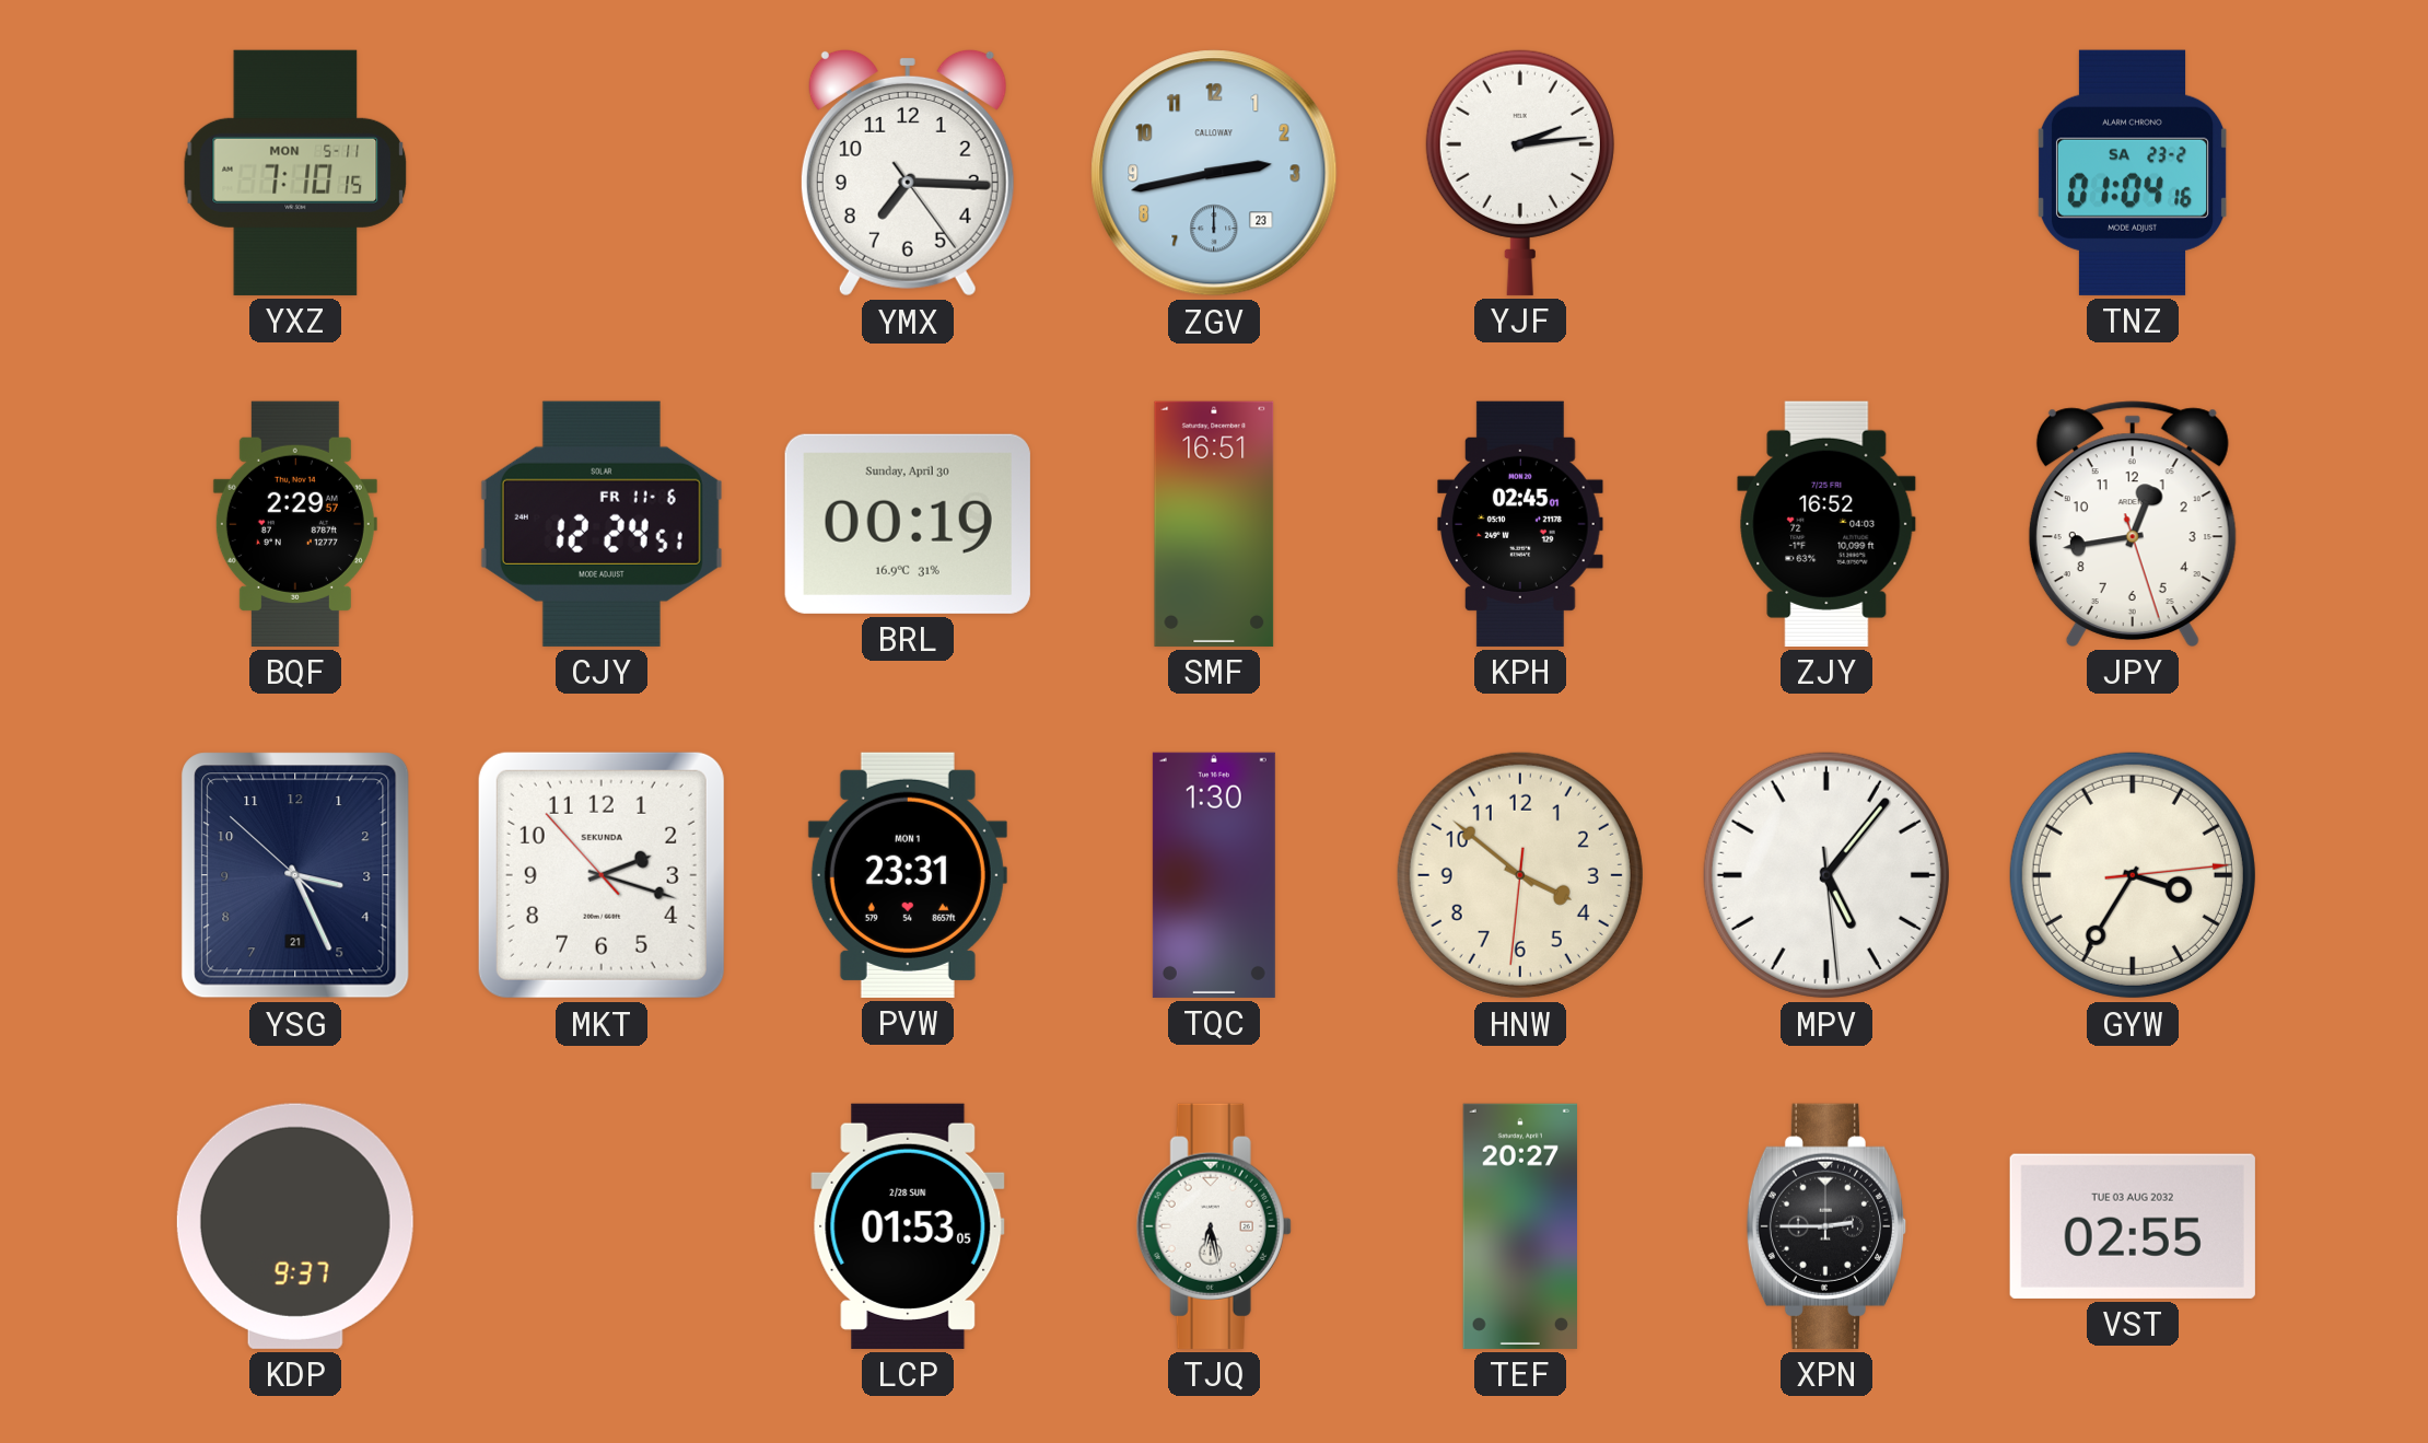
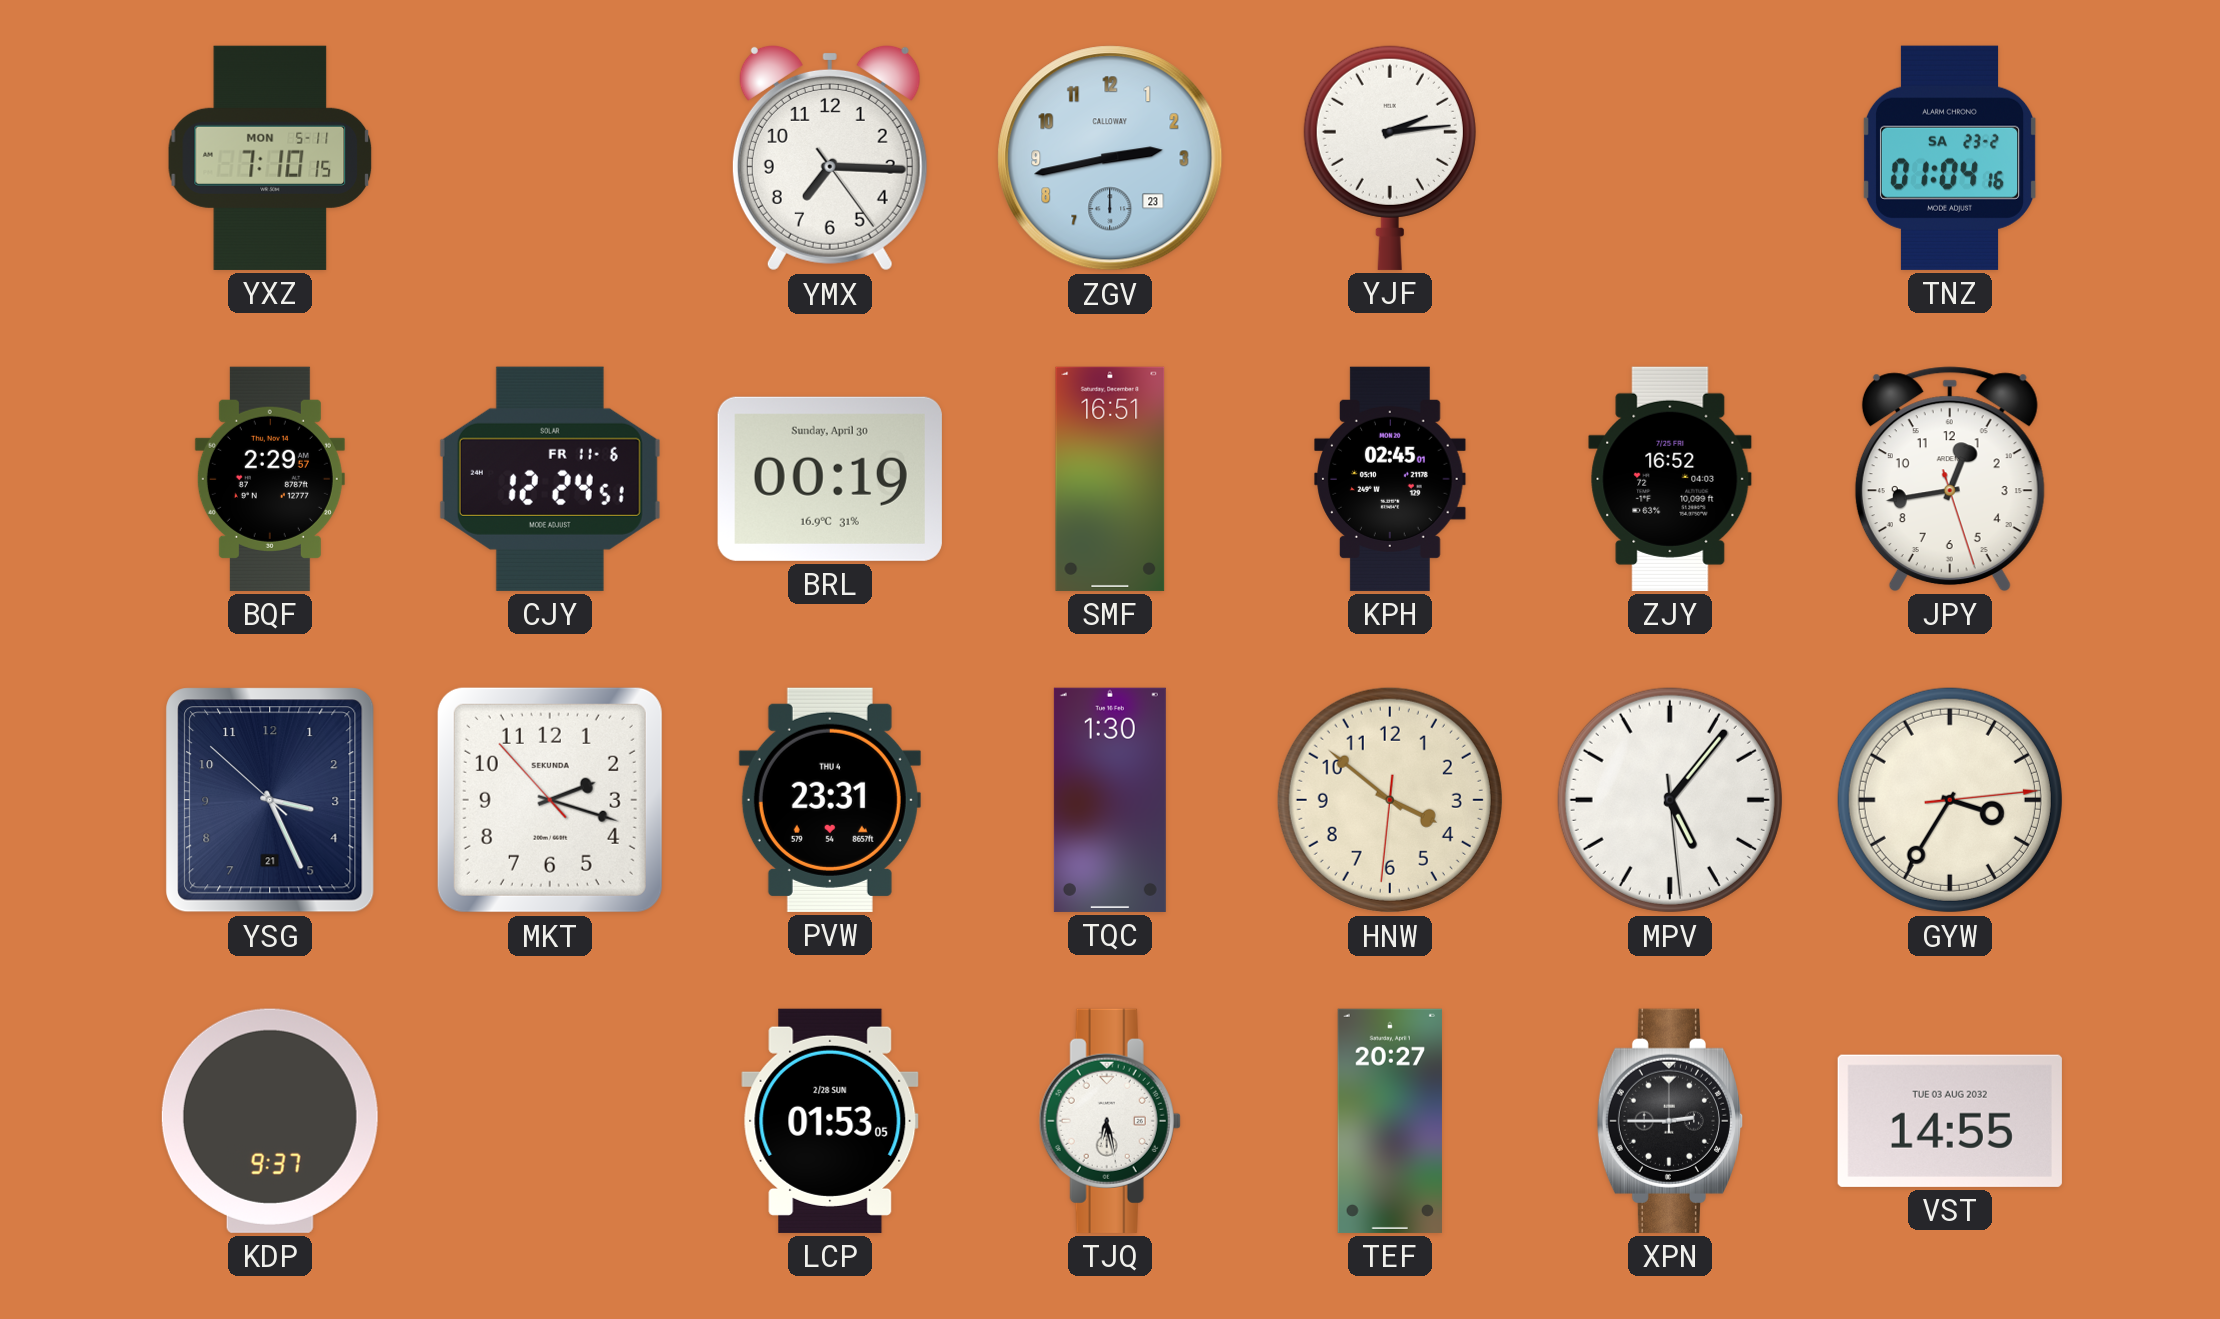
PVW date: MON 1 -> THU 4 (830, 800)
VST: 02:55 -> 14:55 (1950, 1121)
